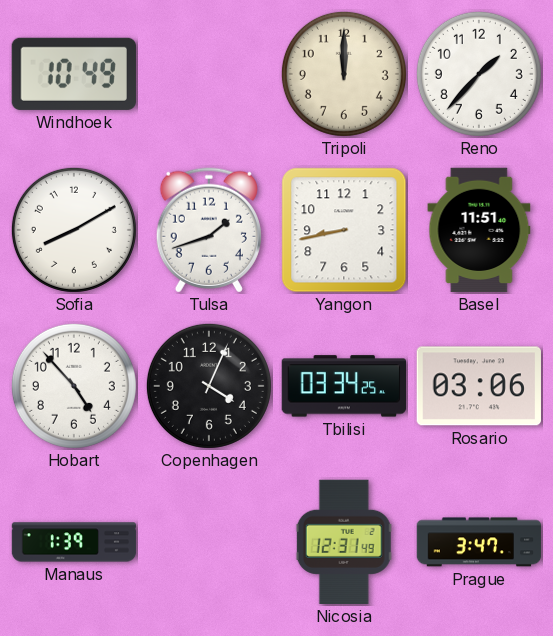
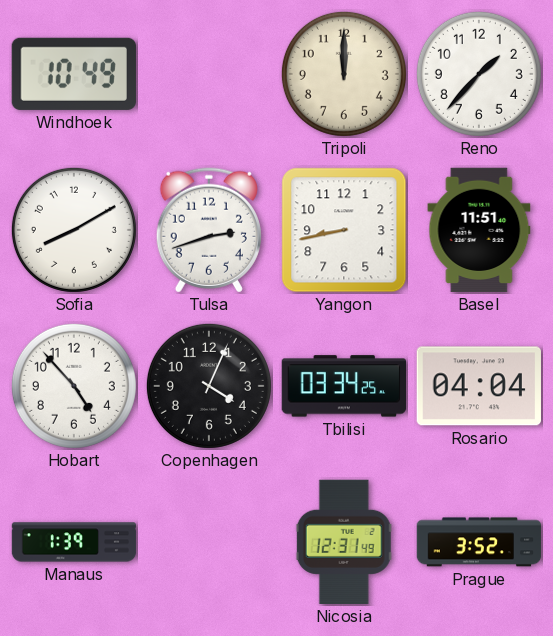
Tulsa: 1:42 -> 2:42 (209, 230)
Rosario: 03:06 -> 04:04 (479, 386)
Prague: 3:47 -> 3:52 (479, 542)
